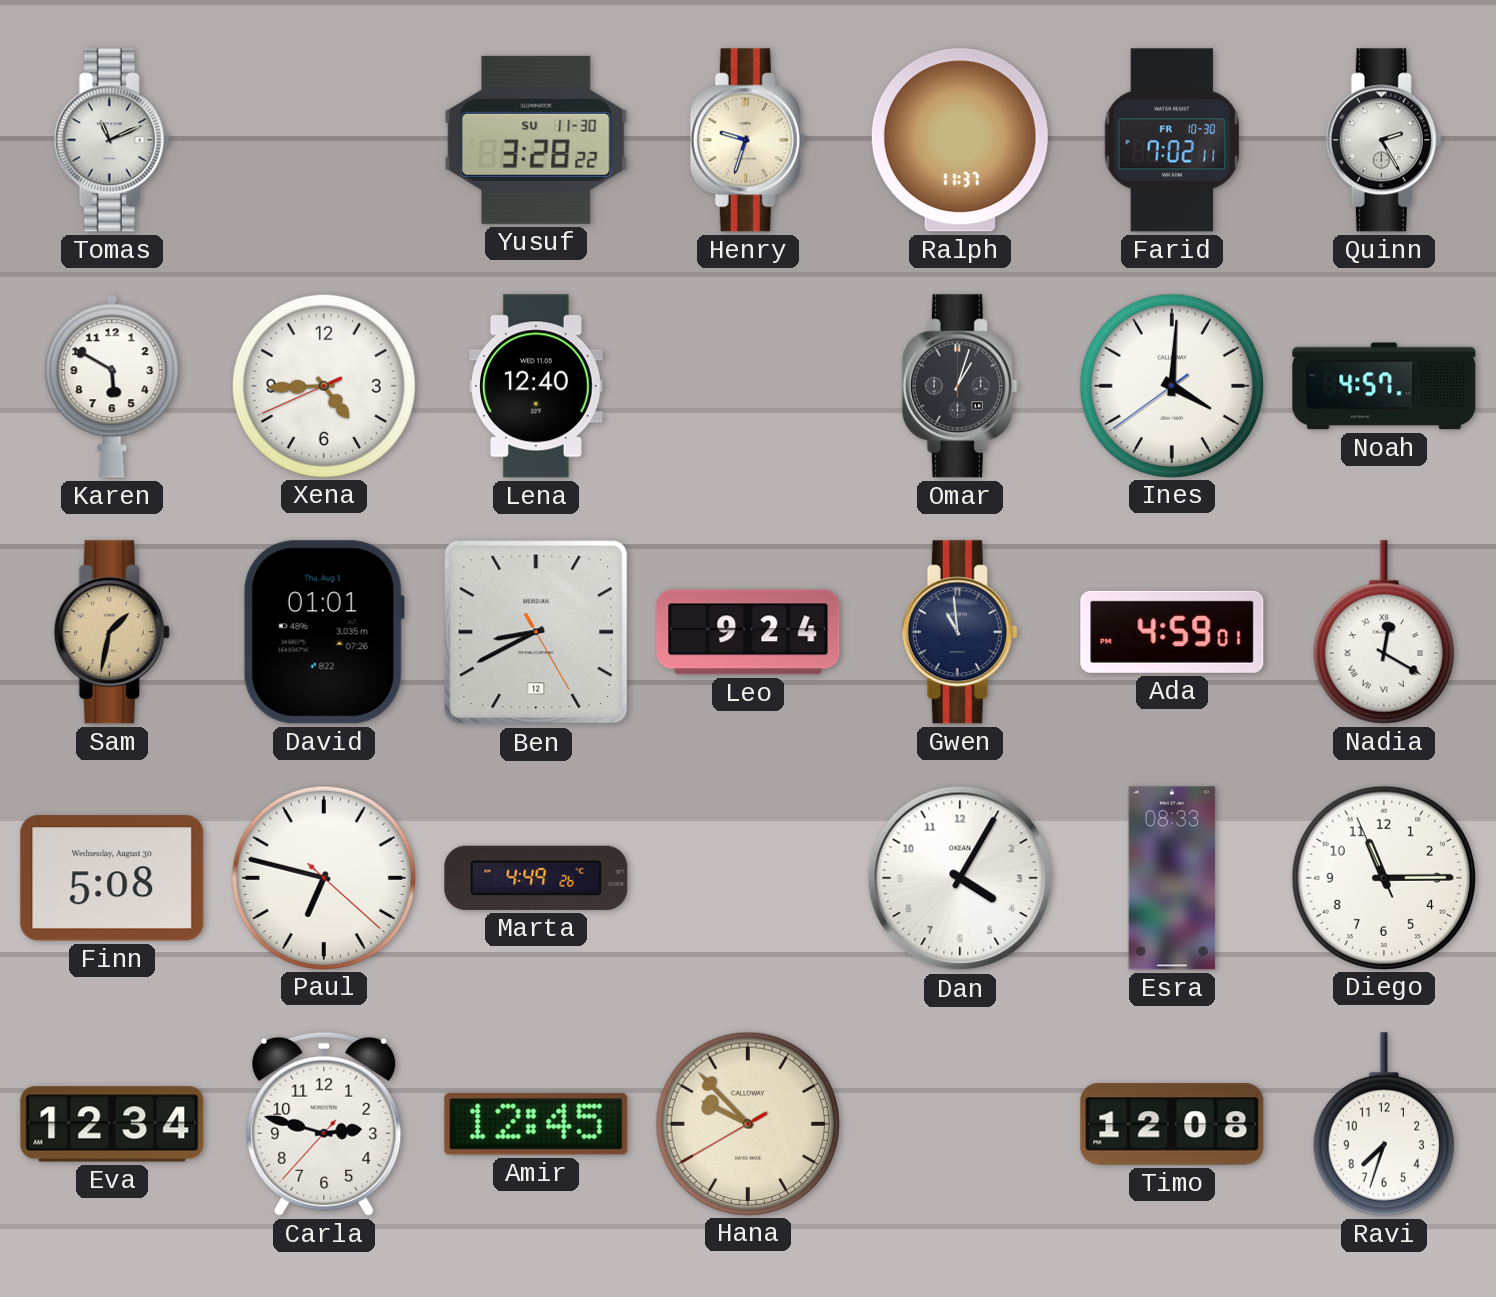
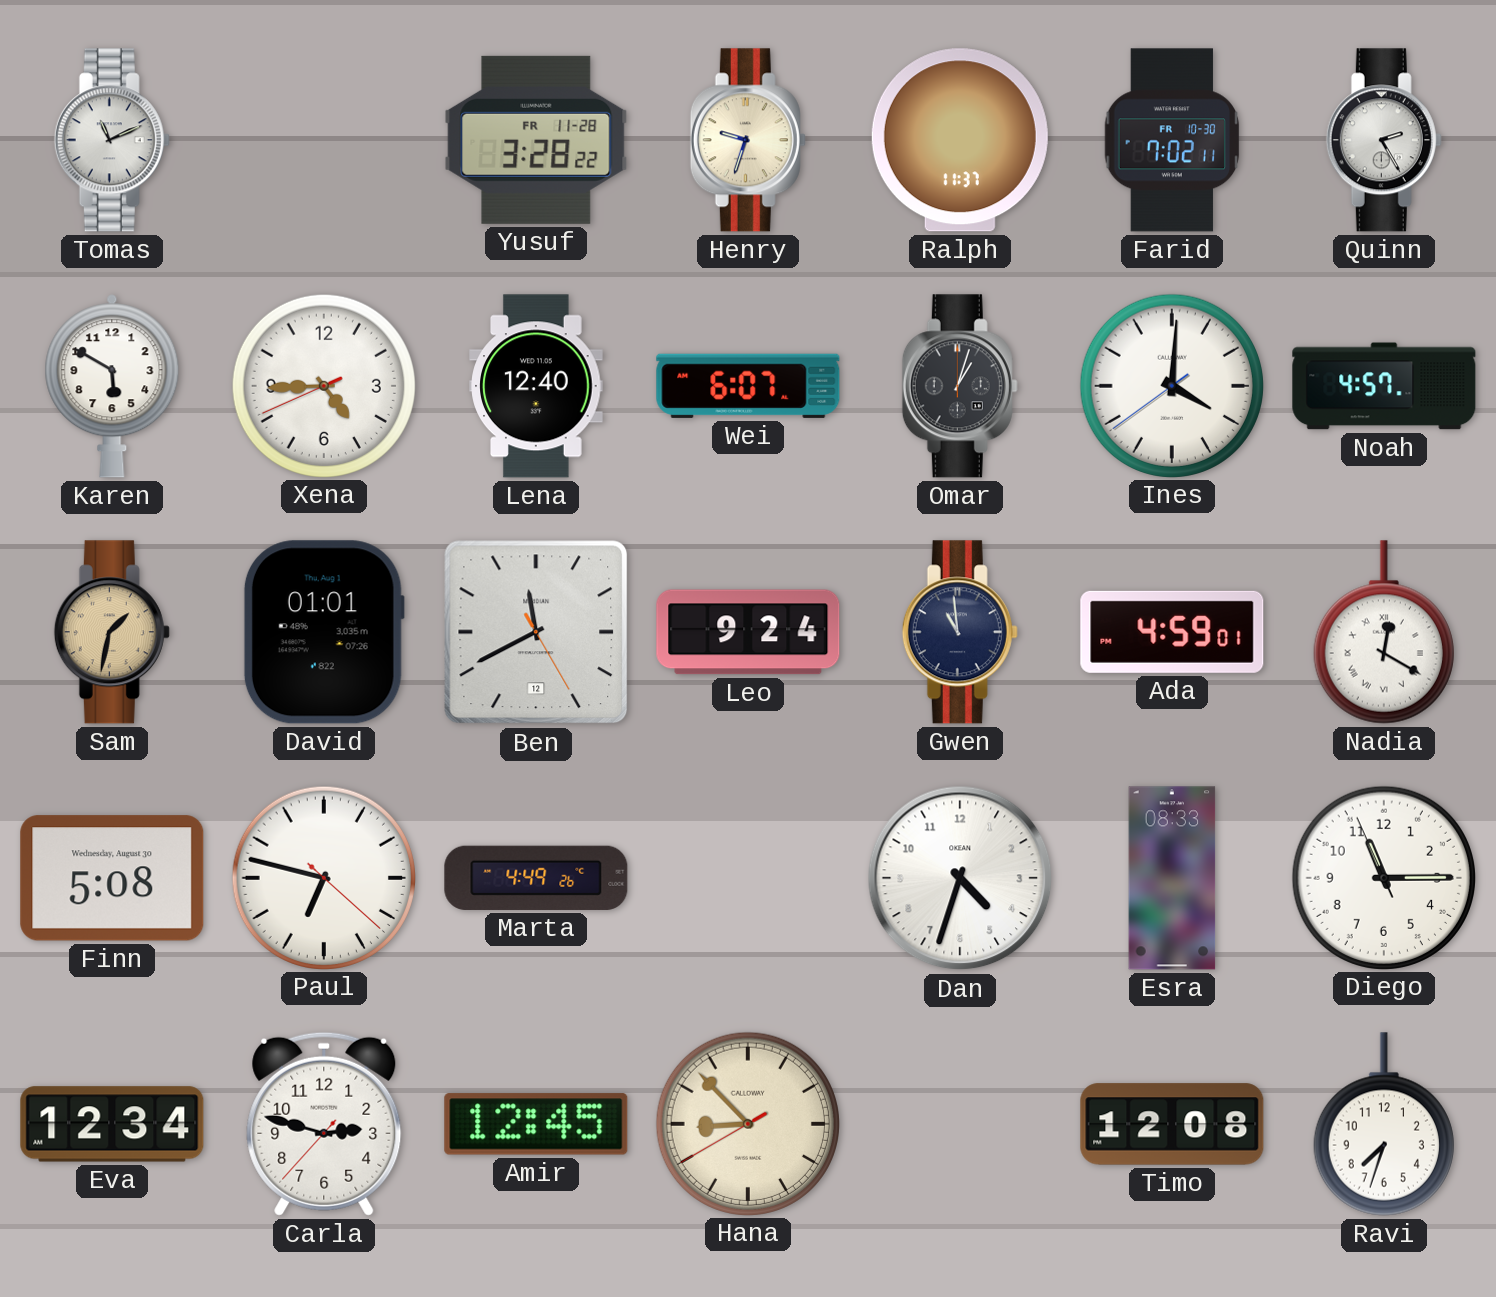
Yusuf date: SU 11-30 -> FR 11-28 (536, 140)
Wei: none -> 6:07 (748, 386)
Ben: 8:40 -> 11:40 (536, 632)
Dan: 4:05 -> 4:33 (960, 878)
Hana: 9:52 -> 8:52 (747, 1123)
